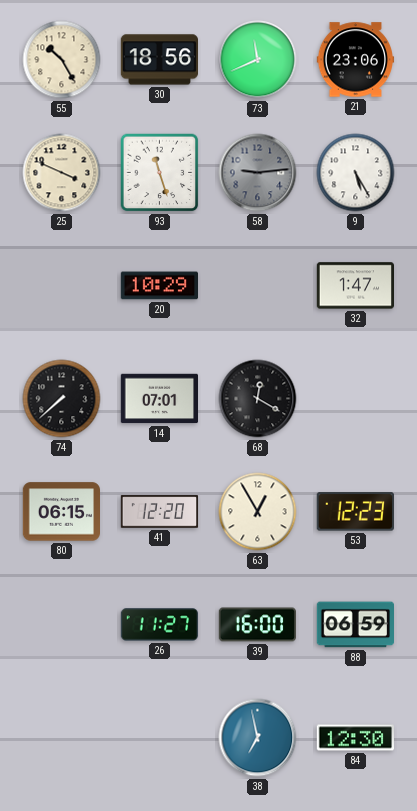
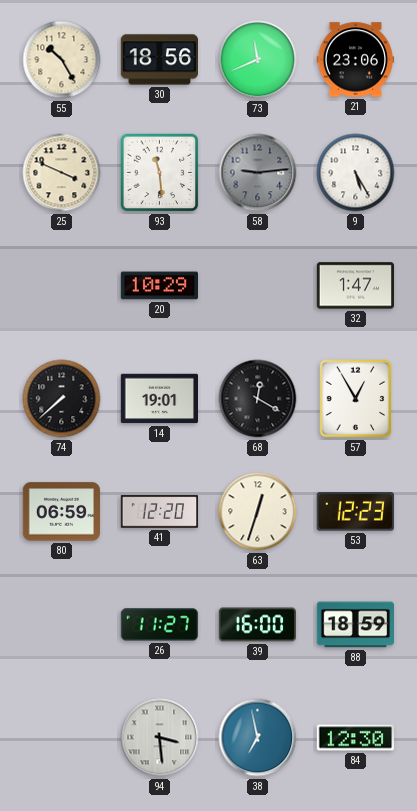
93: 11:27 -> 11:29 (160, 173)
14: 07:01 -> 19:01 (160, 399)
57: none -> 12:55 (356, 399)
80: 06:15 -> 06:59 (61, 512)
63: 12:55 -> 12:33 (258, 512)
88: 06:59 -> 18:59 (355, 625)
94: none -> 3:29 (160, 738)
